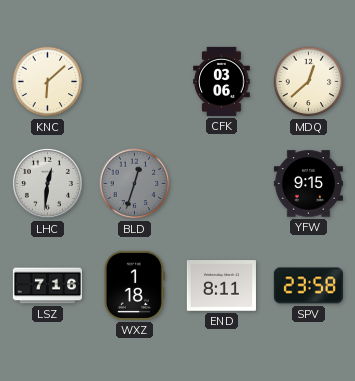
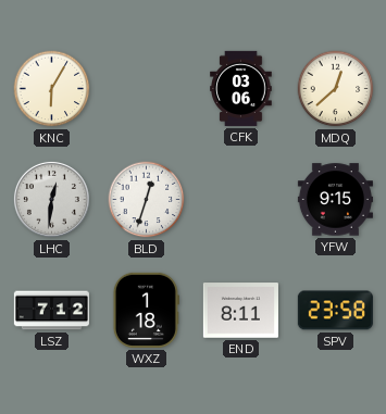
KNC: 6:08 -> 6:05 (52, 89)
BLD dial: grey -> white (147, 200)
LSZ: 7:16 -> 7:12 (51, 311)
